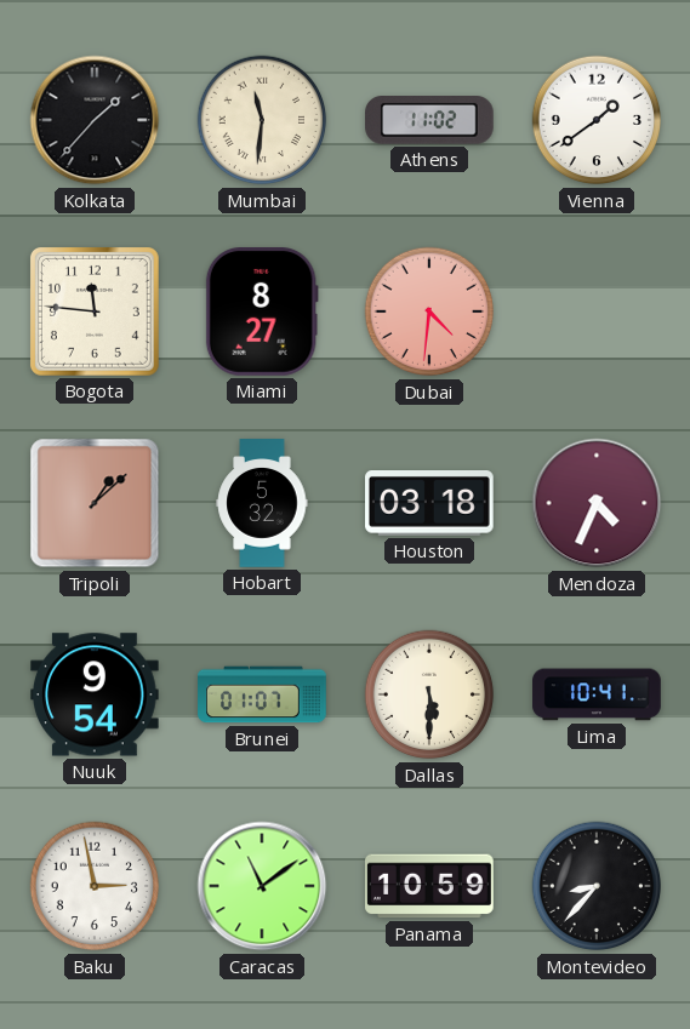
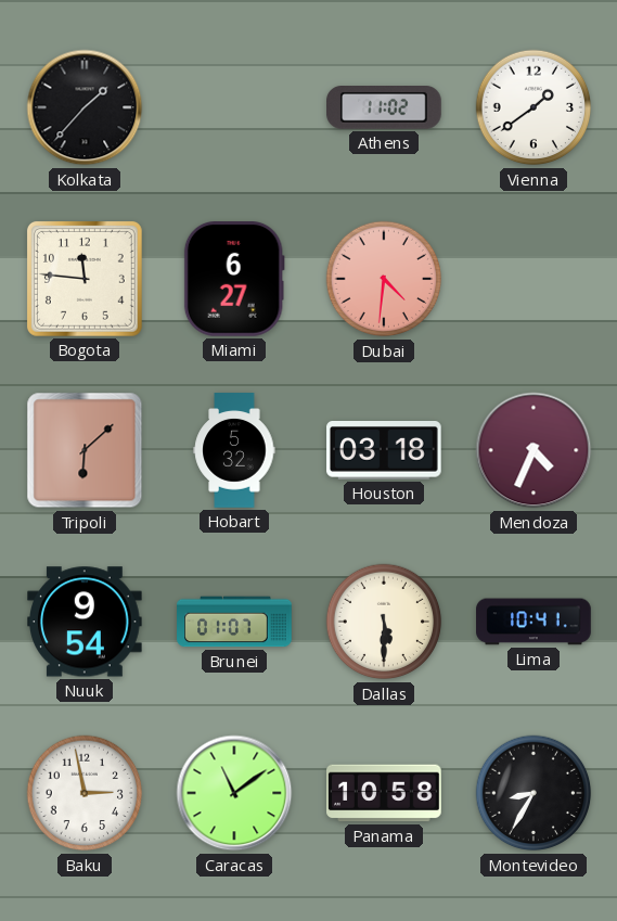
Mumbai: 11:31 -> none (262, 120)
Miami: 8:27 -> 6:27 (234, 280)
Tripoli: 1:08 -> 6:08 (85, 450)
Panama: 10:59 -> 10:58 (385, 793)
Montevideo: 8:37 -> 8:35 (534, 793)
